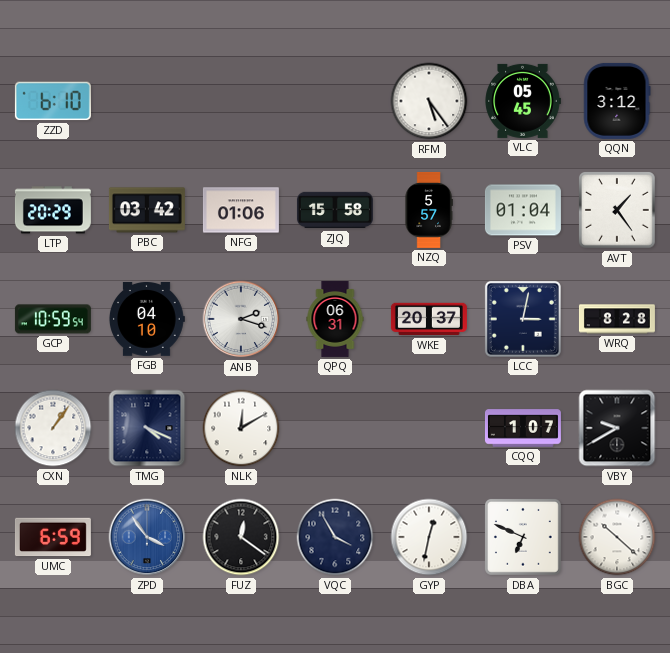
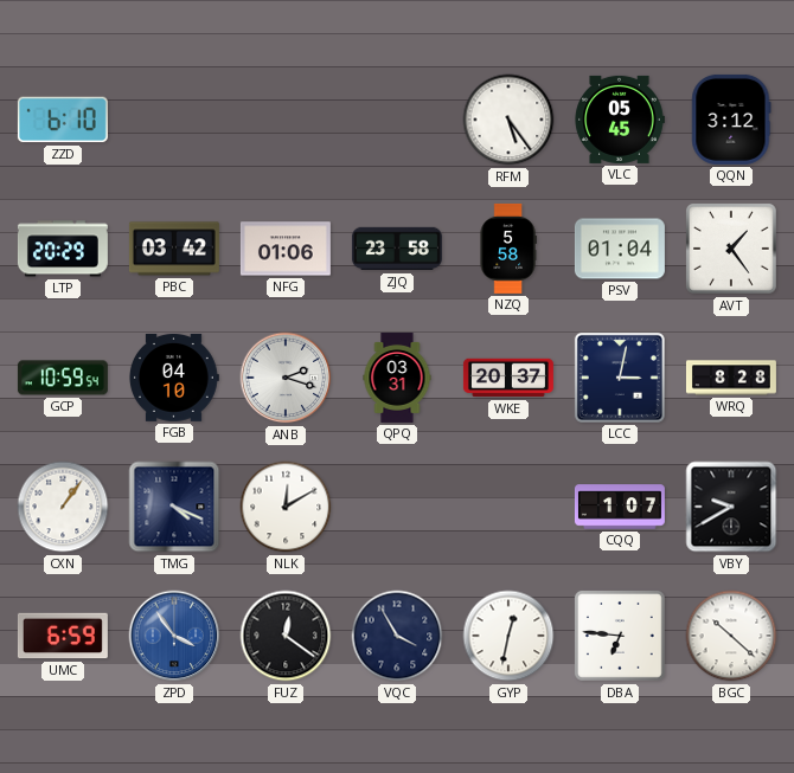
ZJQ: 15:58 -> 23:58 (397, 249)
NZQ: 5:57 -> 5:58 (508, 249)
QPQ: 06:31 -> 03:31 (397, 378)
DBA: 6:49 -> 6:46 (620, 636)
